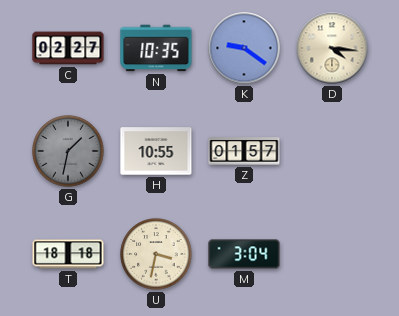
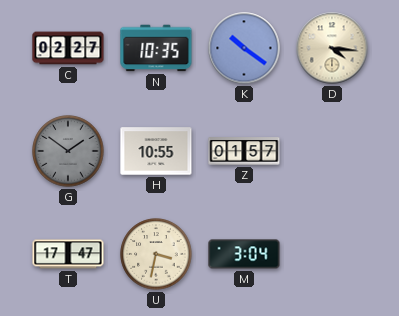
K: 9:21 -> 10:21 (244, 48)
G: 1:32 -> 1:51 (68, 151)
T: 18:18 -> 17:47 (68, 254)
